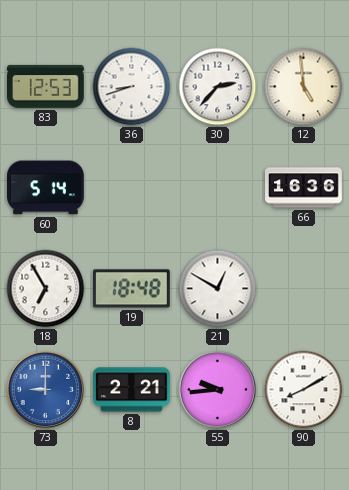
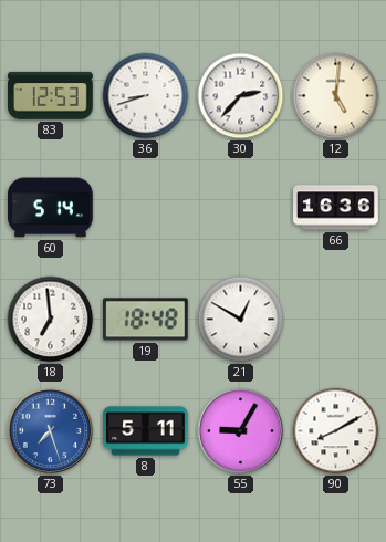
12: 4:59 -> 5:01 (336, 96)
18: 6:55 -> 6:59 (51, 320)
73: 9:00 -> 7:27 (51, 431)
8: 2:21 -> 5:11 (146, 431)
55: 9:44 -> 9:05 (241, 431)
